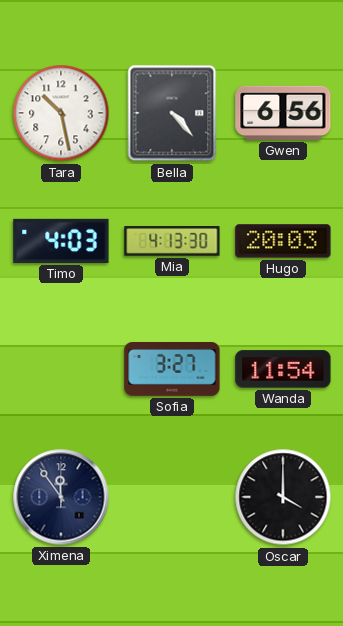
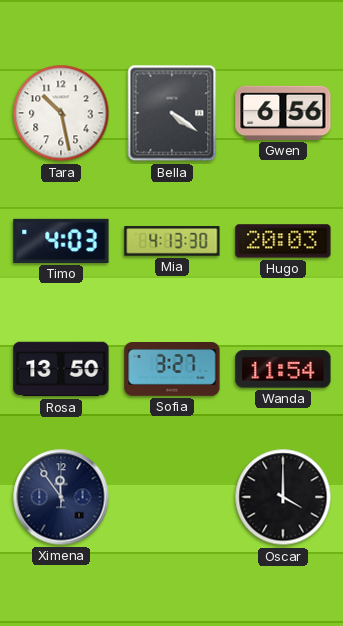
Bella: 4:23 -> 4:21 (172, 113)
Rosa: none -> 13:50 (61, 369)
